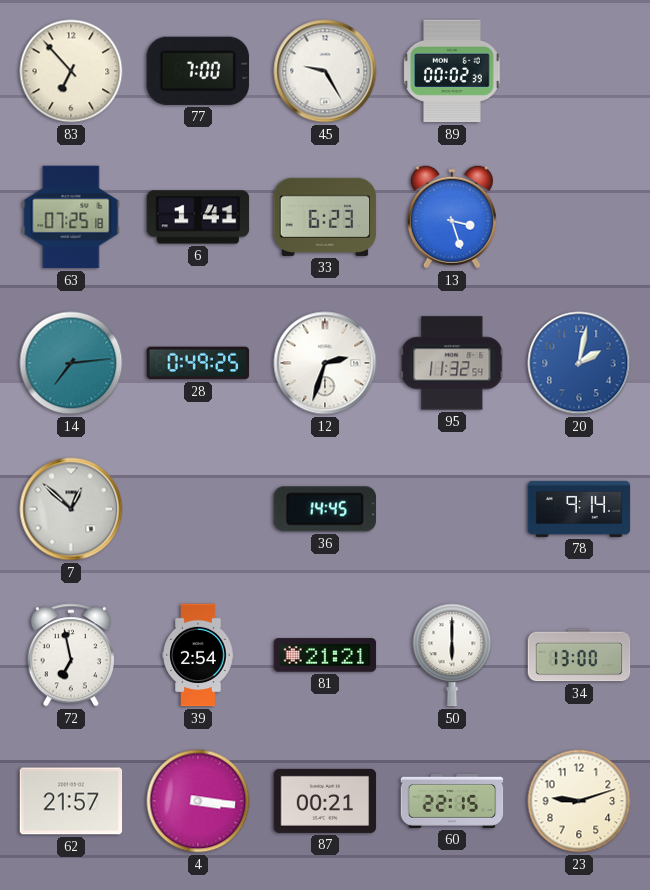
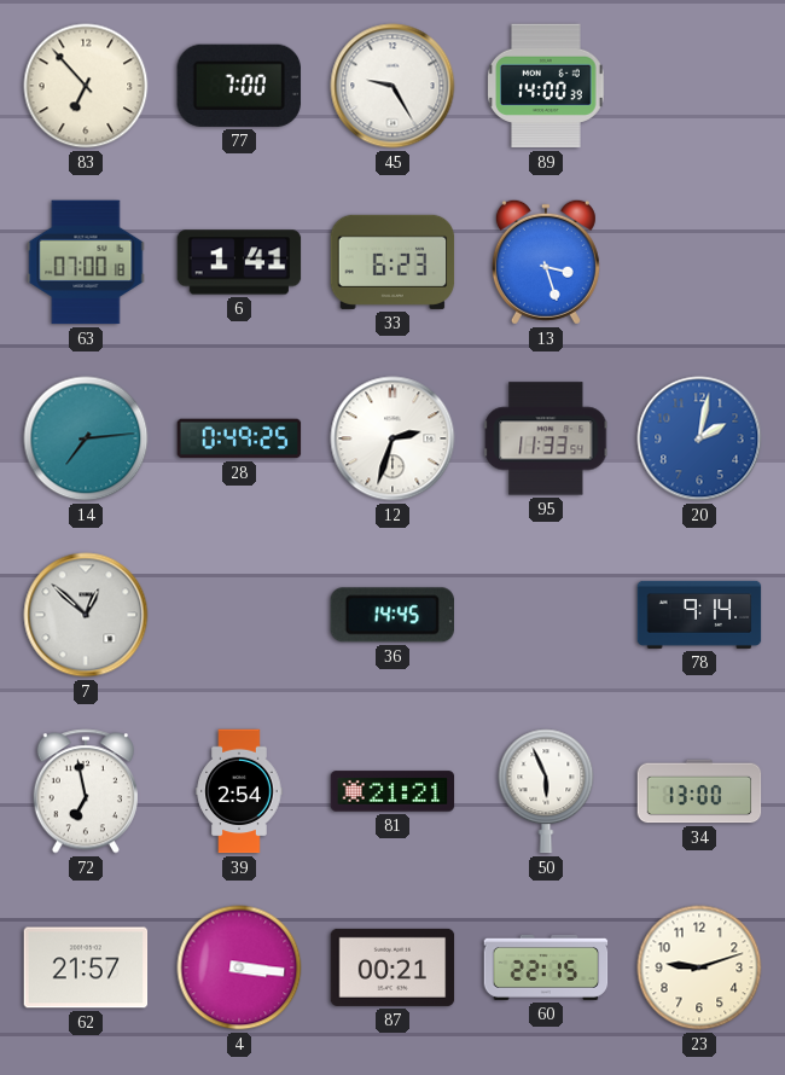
89: 00:02 -> 14:00 (546, 86)
63: 07:25 -> 07:00 (86, 262)
95: 11:32 -> 11:33 (546, 438)
50: 6:00 -> 5:56 (546, 791)
